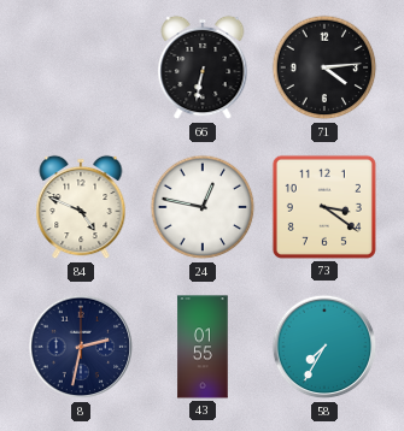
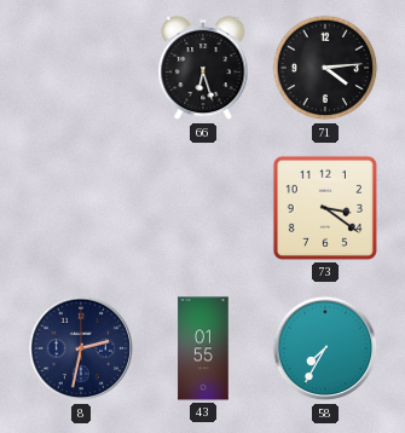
66: 6:32 -> 6:27 (203, 68)
84: 4:49 -> none (81, 207)
24: 12:47 -> none (203, 207)
